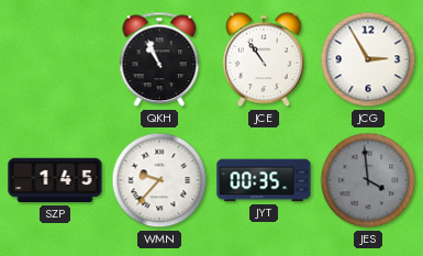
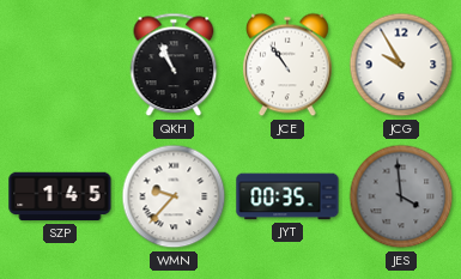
JCG: 2:55 -> 9:55 (401, 65)
